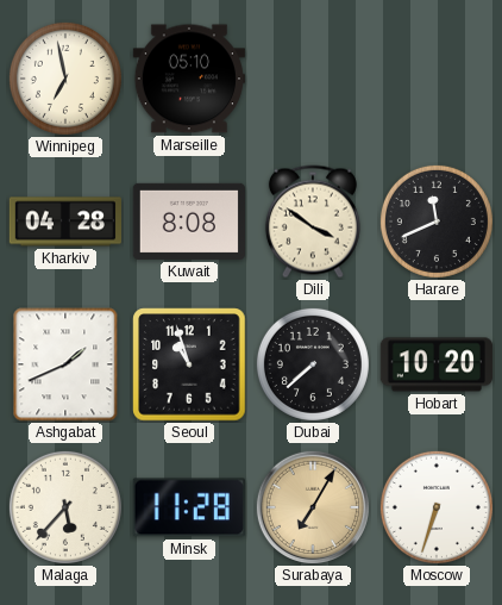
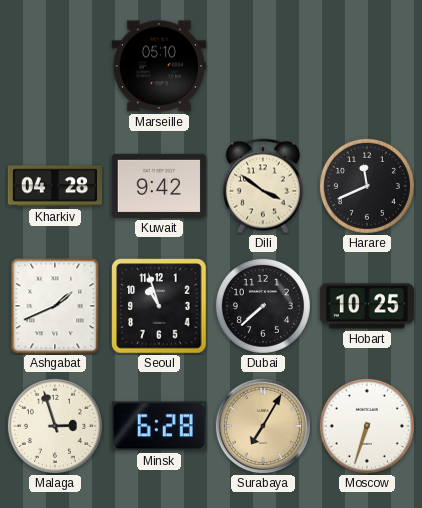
Winnipeg: 6:58 -> none (65, 79)
Kuwait: 8:08 -> 9:42 (159, 186)
Hobart: 10:20 -> 10:25 (367, 306)
Malaga: 5:37 -> 2:57 (55, 426)
Minsk: 11:28 -> 6:28 (159, 426)
